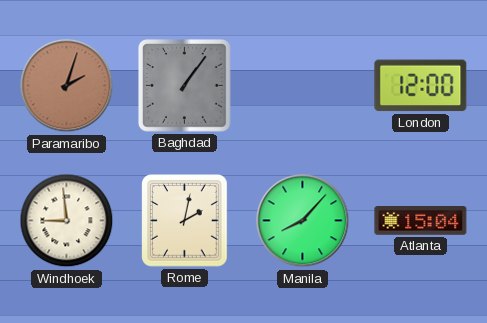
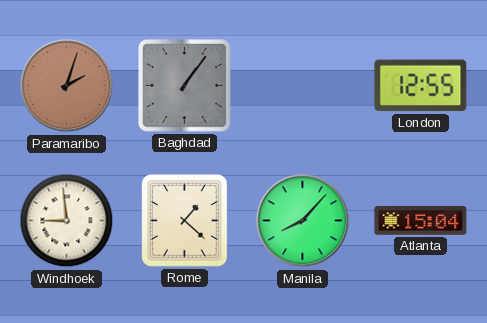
London: 12:00 -> 12:55 (421, 86)
Rome: 2:02 -> 1:22 (185, 221)
